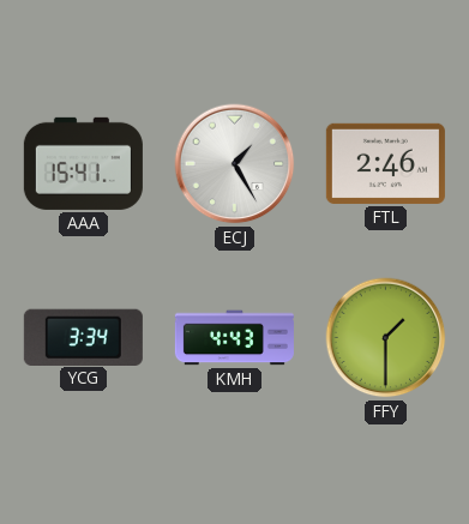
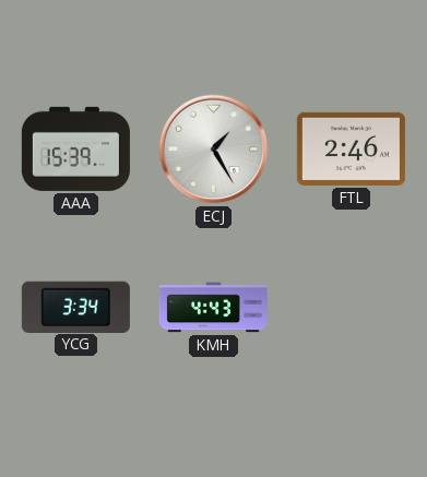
AAA: 15:41 -> 15:39 (75, 148)
FFY: 1:30 -> none (386, 338)
